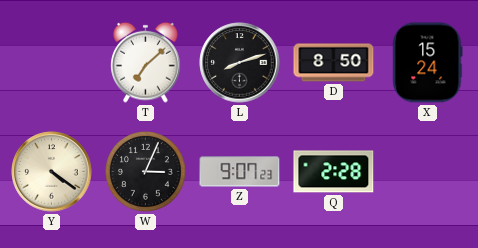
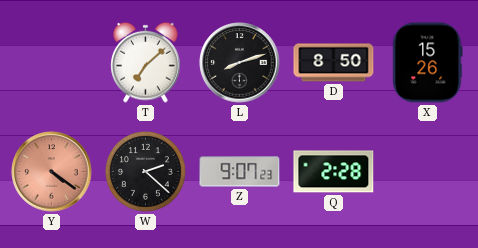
X: 15:24 -> 15:26 (428, 63)
Y dial: cream -> salmon (52, 172)
W: 3:04 -> 2:22 (146, 172)
